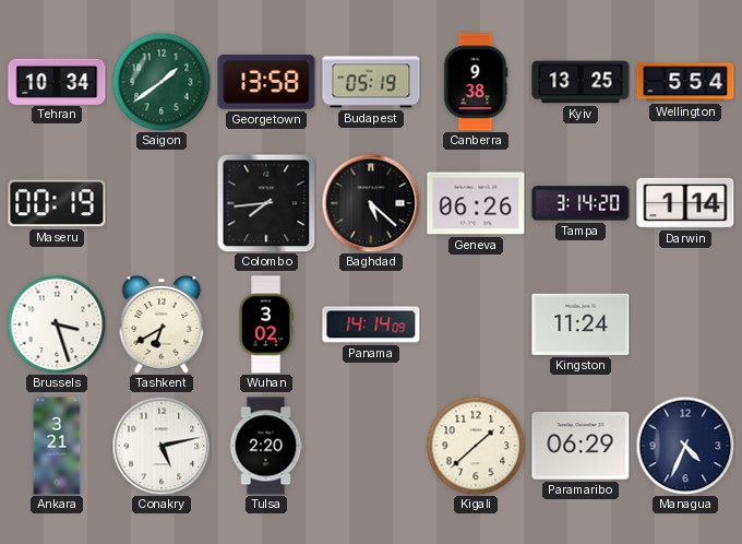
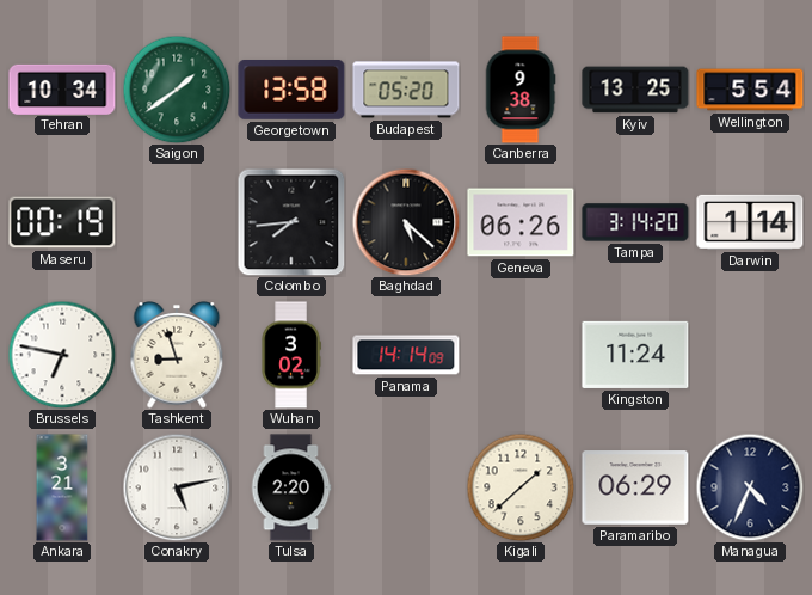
Budapest: 05:19 -> 05:20 (406, 90)
Brussels: 3:27 -> 6:47 (62, 355)
Tashkent: 6:40 -> 8:57 (177, 355)
